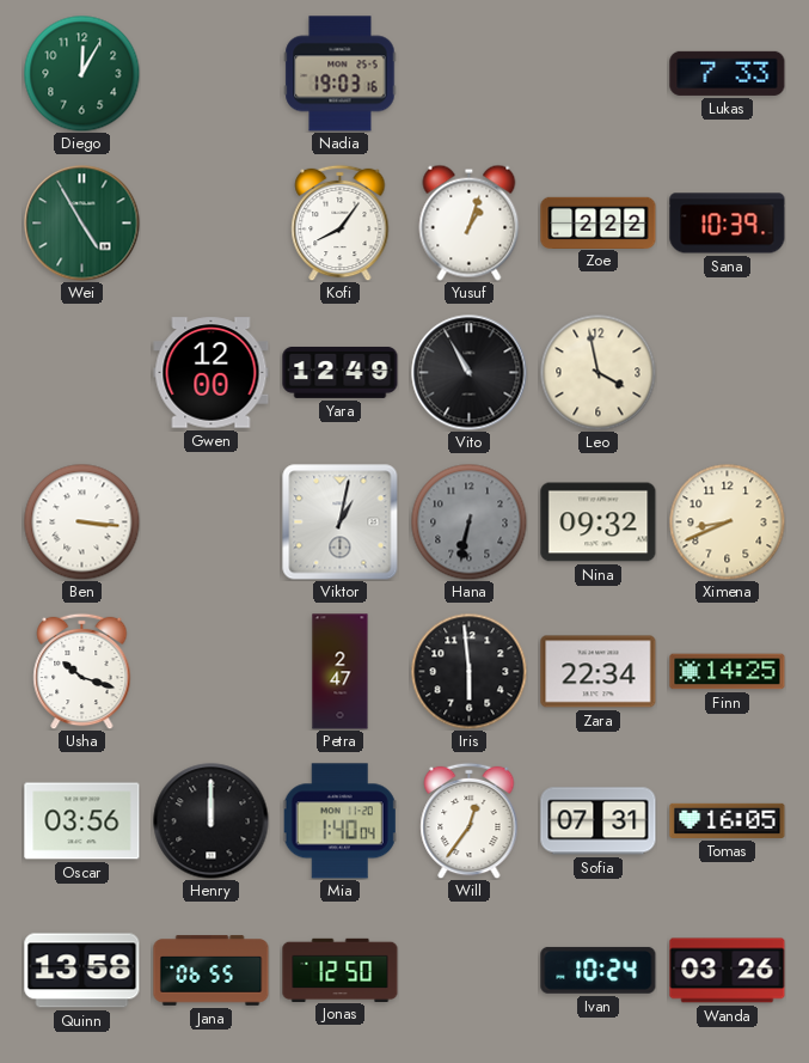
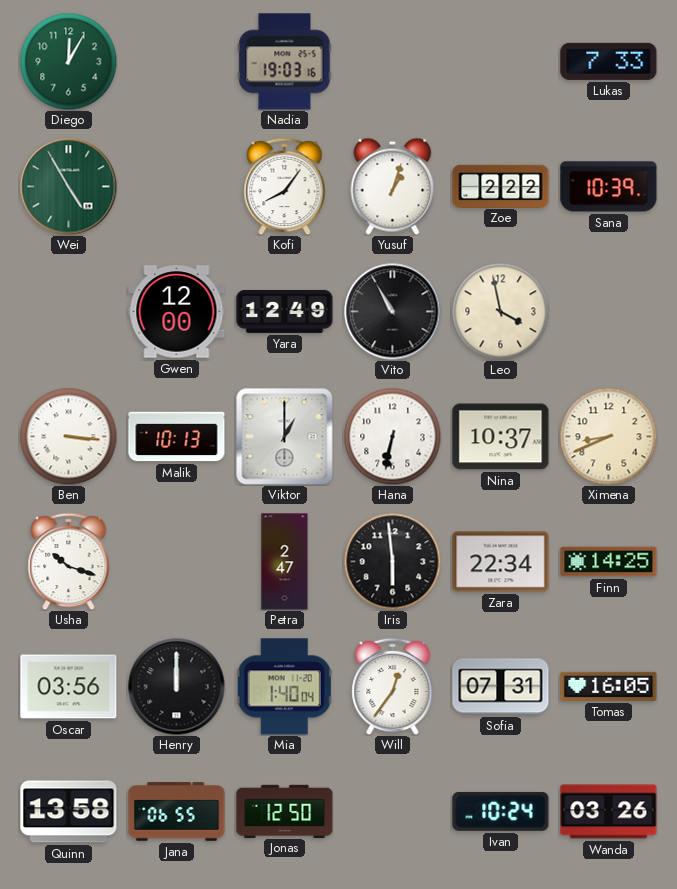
Malik: none -> 10:13 (177, 437)
Viktor: 1:02 -> 1:00 (285, 437)
Hana dial: grey -> white (392, 436)
Nina: 09:32 -> 10:37 (501, 437)
